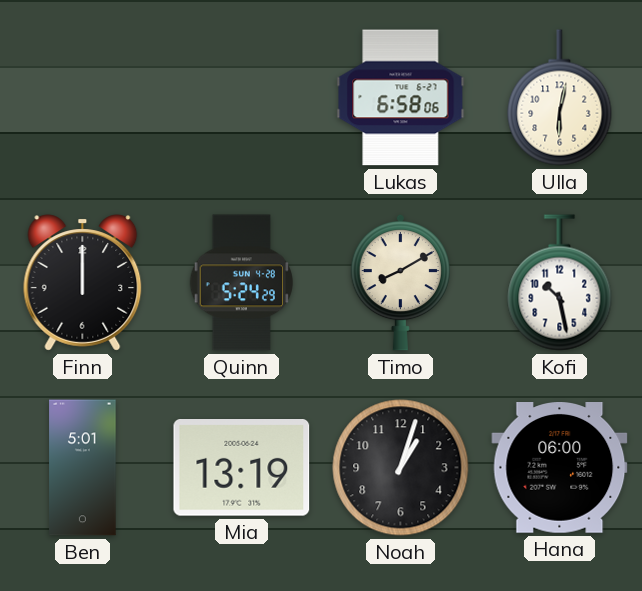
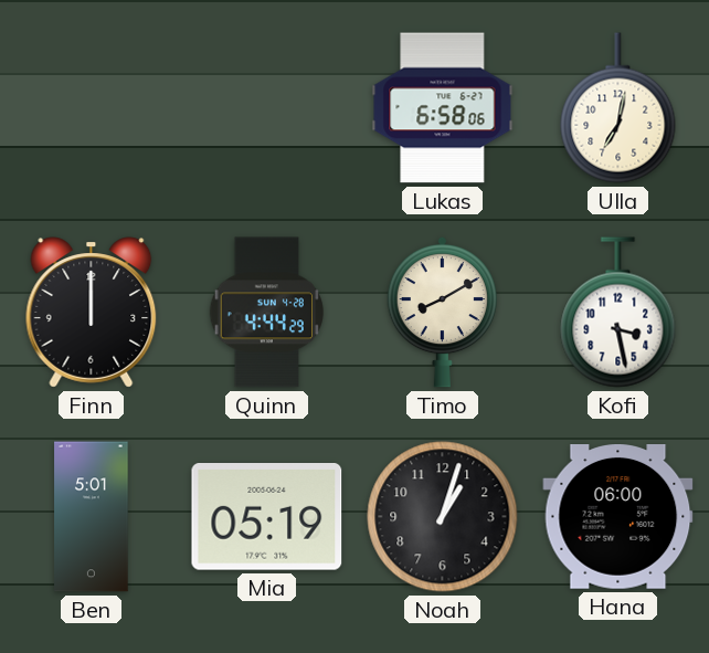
Ulla: 6:02 -> 7:02 (618, 108)
Quinn: 5:24 -> 4:44 (266, 313)
Kofi: 10:28 -> 3:28 (618, 313)
Mia: 13:19 -> 05:19 (267, 517)
